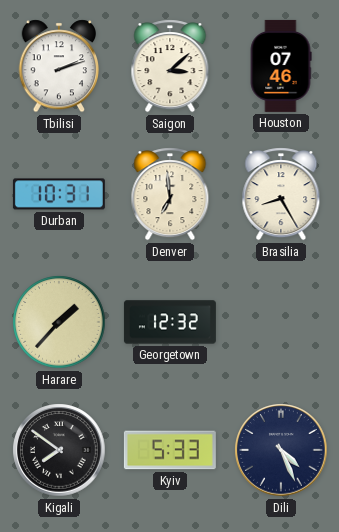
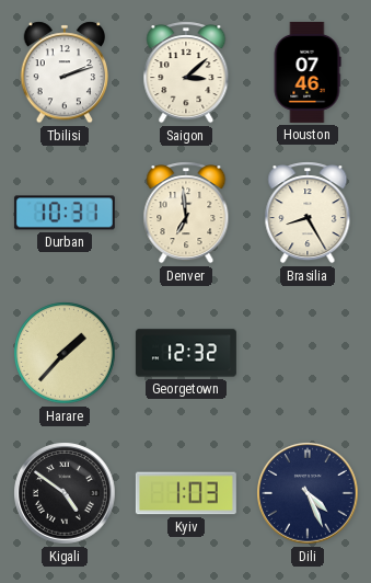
Kigali: 7:51 -> 4:51 (65, 493)
Kyiv: 5:33 -> 1:03 (186, 493)
